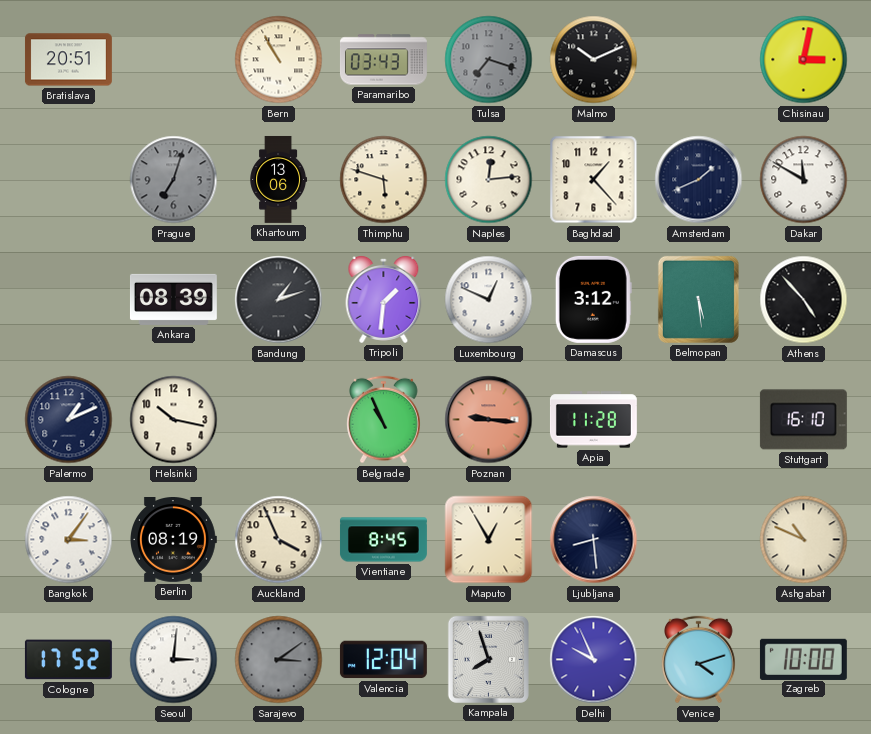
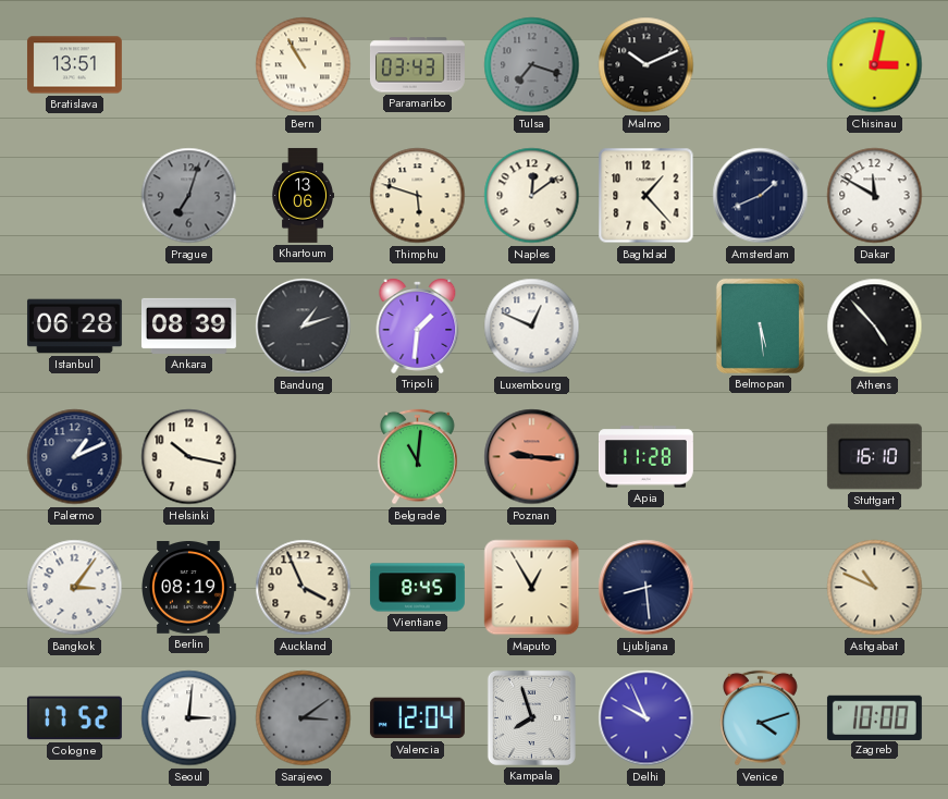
Bratislava: 20:51 -> 13:51 (74, 65)
Naples: 12:14 -> 12:09 (532, 196)
Istanbul: none -> 06:28 (74, 327)
Damascus: 3:12 -> none (593, 299)
Belgrade: 10:56 -> 11:01 (418, 457)
